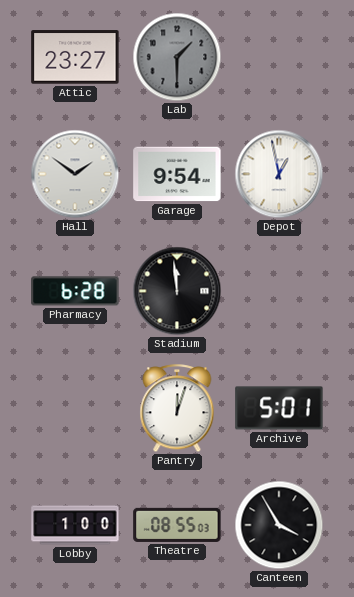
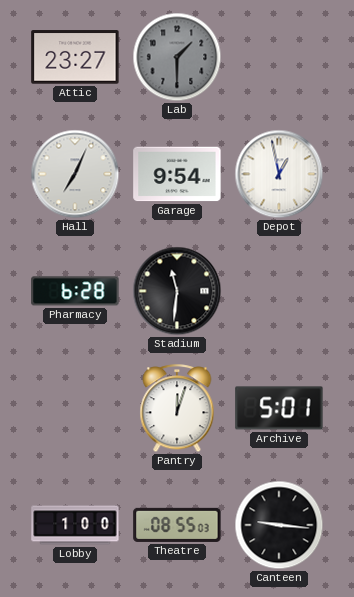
Hall: 1:51 -> 7:04 (75, 174)
Stadium: 11:59 -> 11:31 (177, 291)
Canteen: 3:55 -> 9:16 (279, 525)
